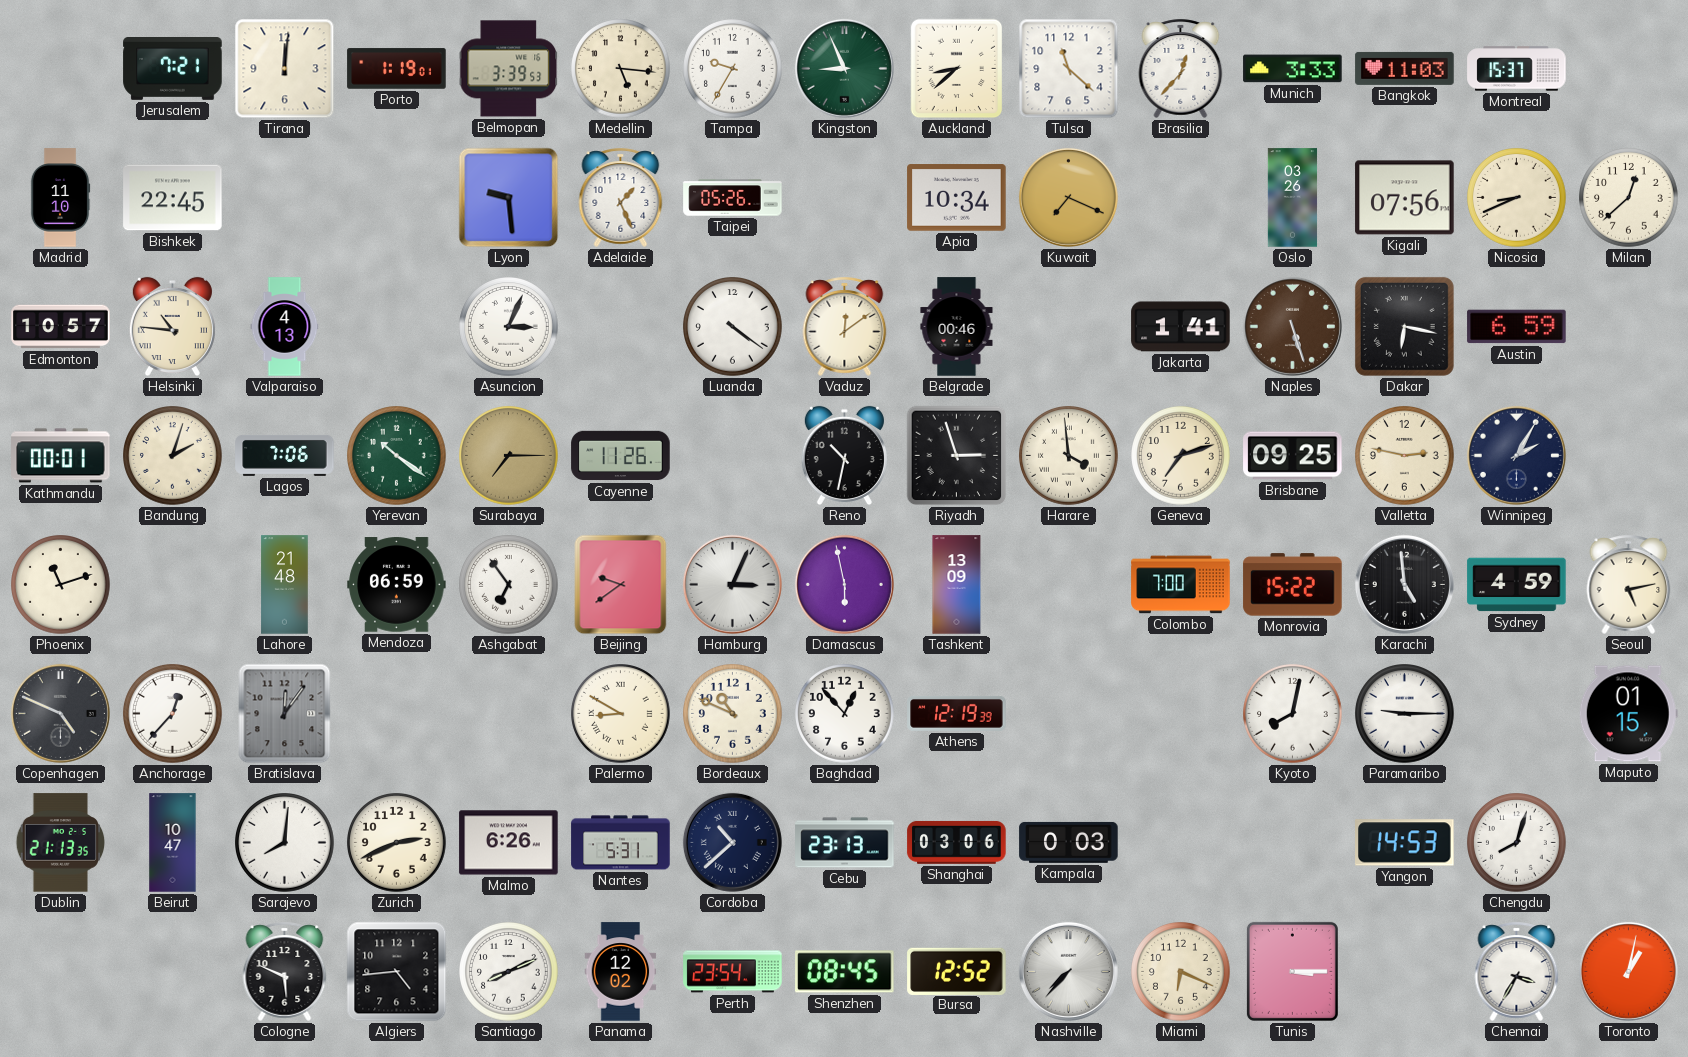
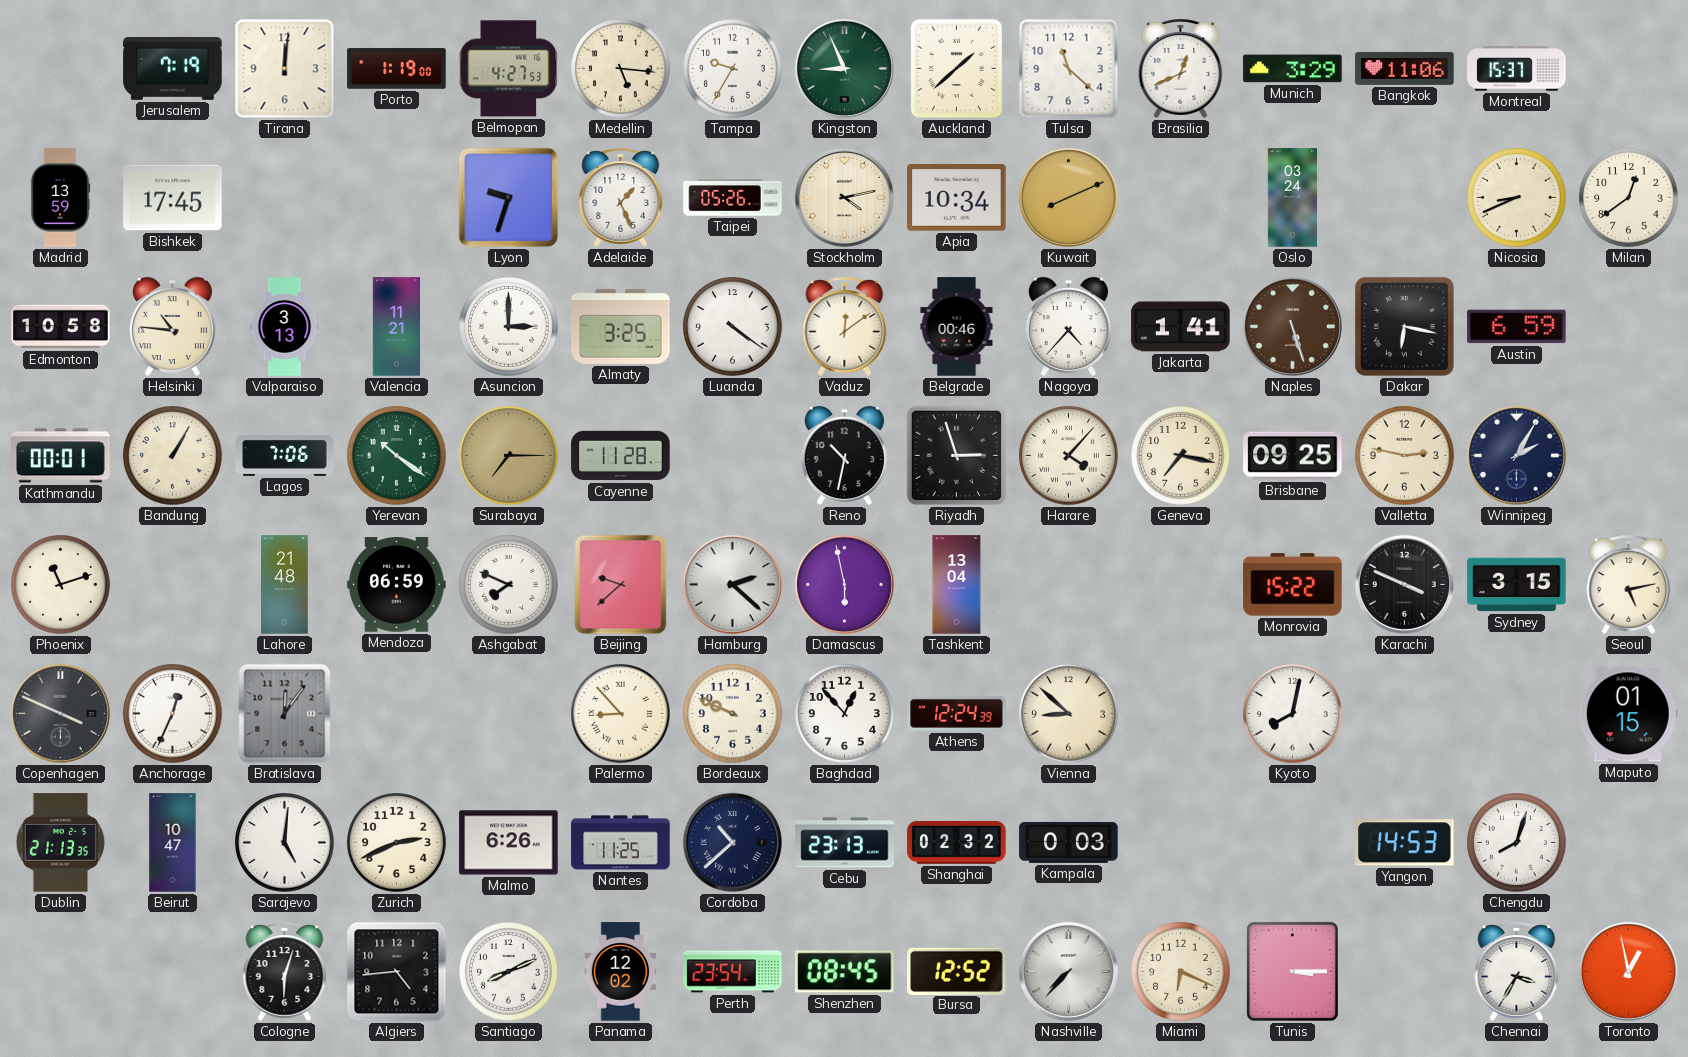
Jerusalem: 7:21 -> 7:19 (173, 69)
Porto: 1:19:01 -> 1:19:00 (397, 69)
Belmopan: 3:39 -> 4:27 (509, 69)
Auckland: 8:38 -> 1:38 (957, 69)
Brasilia: 12:37 -> 12:41 (1181, 68)
Munich: 3:33 -> 3:29 (1293, 69)
Bangkok: 11:03 -> 11:06 (1405, 68)
Madrid: 11:10 -> 13:59 (60, 198)
Bishkek: 22:45 -> 17:45 (173, 198)
Lyon: 9:29 -> 9:33 (509, 198)
Stockholm: none -> 4:13 (844, 197)
Kuwait: 7:19 -> 8:11 (1068, 197)
Oslo: 03:26 -> 03:24 (1293, 198)
Kigali: 07:56 -> none (1405, 198)
Milan: 12:38 -> 12:39 (1629, 198)
Edmonton: 10:57 -> 10:58 (61, 327)
Valparaiso: 4:13 -> 3:13 (285, 327)
Valencia: none -> 11:21 (397, 327)
Asuncion: 3:04 -> 3:00 (509, 327)
Almaty: none -> 3:25 (621, 326)
Nagoya: none -> 4:37 (1068, 327)
Bandung: 2:03 -> 1:05 (173, 456)
Cayenne: 11:26 -> 11:28 (621, 456)
Harare: 3:59 -> 4:07 (1069, 456)
Geneva: 7:12 -> 7:17 (1181, 456)
Ashgabat: 6:54 -> 7:49 (509, 585)
Beijing: 9:39 -> 9:38 (621, 585)
Hamburg: 3:04 -> 2:22 (732, 584)
Tashkent: 13:09 -> 13:04 (957, 585)
Colombo: 7:00 -> none (1181, 585)
Karachi: 4:59 -> 3:49 (1404, 584)
Sydney: 4:59 -> 3:15 (1517, 585)
Copenhagen: 4:49 -> 3:49 (60, 713)
Anchorage: 12:37 -> 12:34 (173, 714)
Palermo: 8:50 -> 8:53 (621, 714)
Bordeaux: 10:49 -> 9:49 (733, 714)
Athens: 12:19 -> 12:24 (957, 713)
Vienna: none -> 8:52 (1069, 714)
Paramaribo: 9:15 -> none (1405, 714)
Sarajevo: 8:01 -> 5:01 (285, 843)
Nantes: 5:31 -> 11:25 (621, 843)
Shanghai: 03:06 -> 02:32 (957, 842)
Cologne: 5:49 -> 6:03 (285, 971)
Toronto: 1:02 -> 12:58 (1628, 971)
